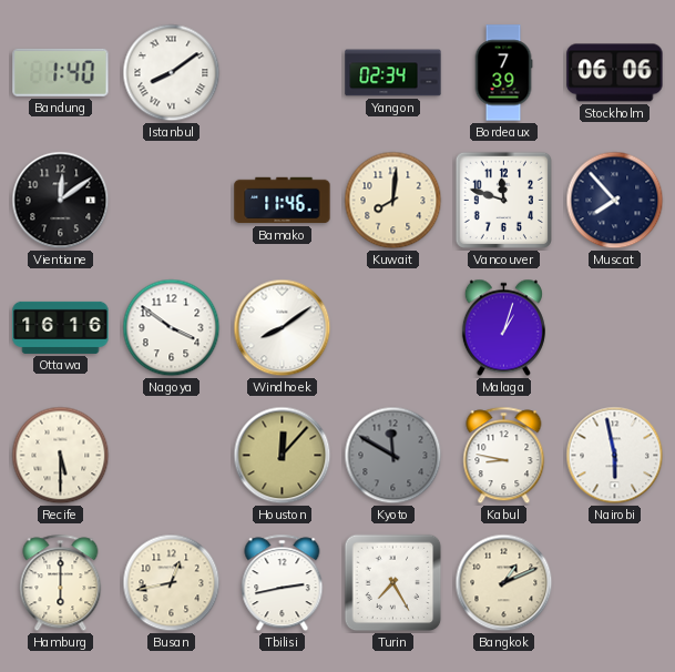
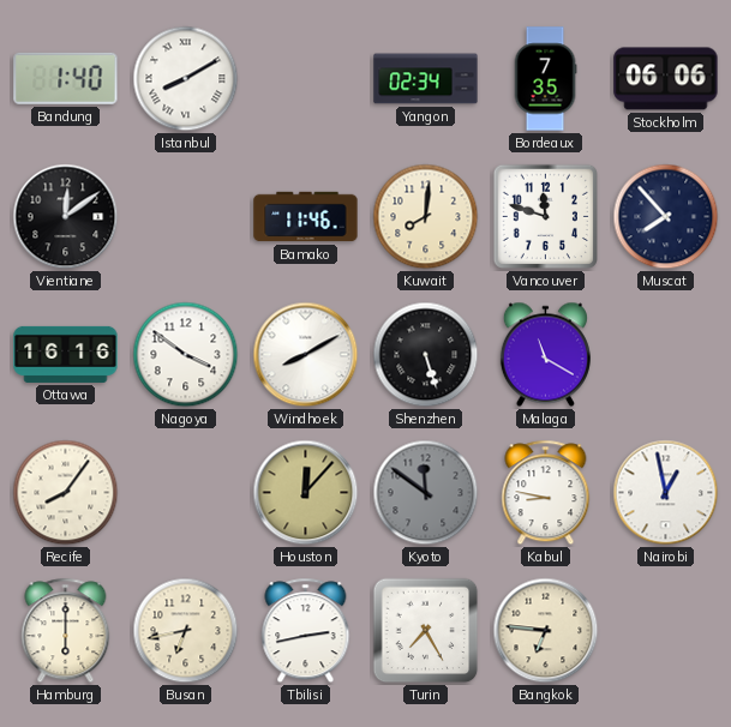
Istanbul: 8:09 -> 8:10 (186, 79)
Bordeaux: 7:39 -> 7:35 (545, 79)
Windhoek: 8:09 -> 8:10 (306, 355)
Shenzhen: none -> 5:27 (426, 355)
Malaga: 1:03 -> 11:20 (545, 355)
Recife: 5:30 -> 8:06 (66, 493)
Kyoto: 11:50 -> 11:51 (426, 493)
Nairobi: 5:58 -> 12:58 (666, 493)
Busan: 12:43 -> 6:43 (186, 631)
Bangkok: 1:11 -> 6:46 (546, 631)
